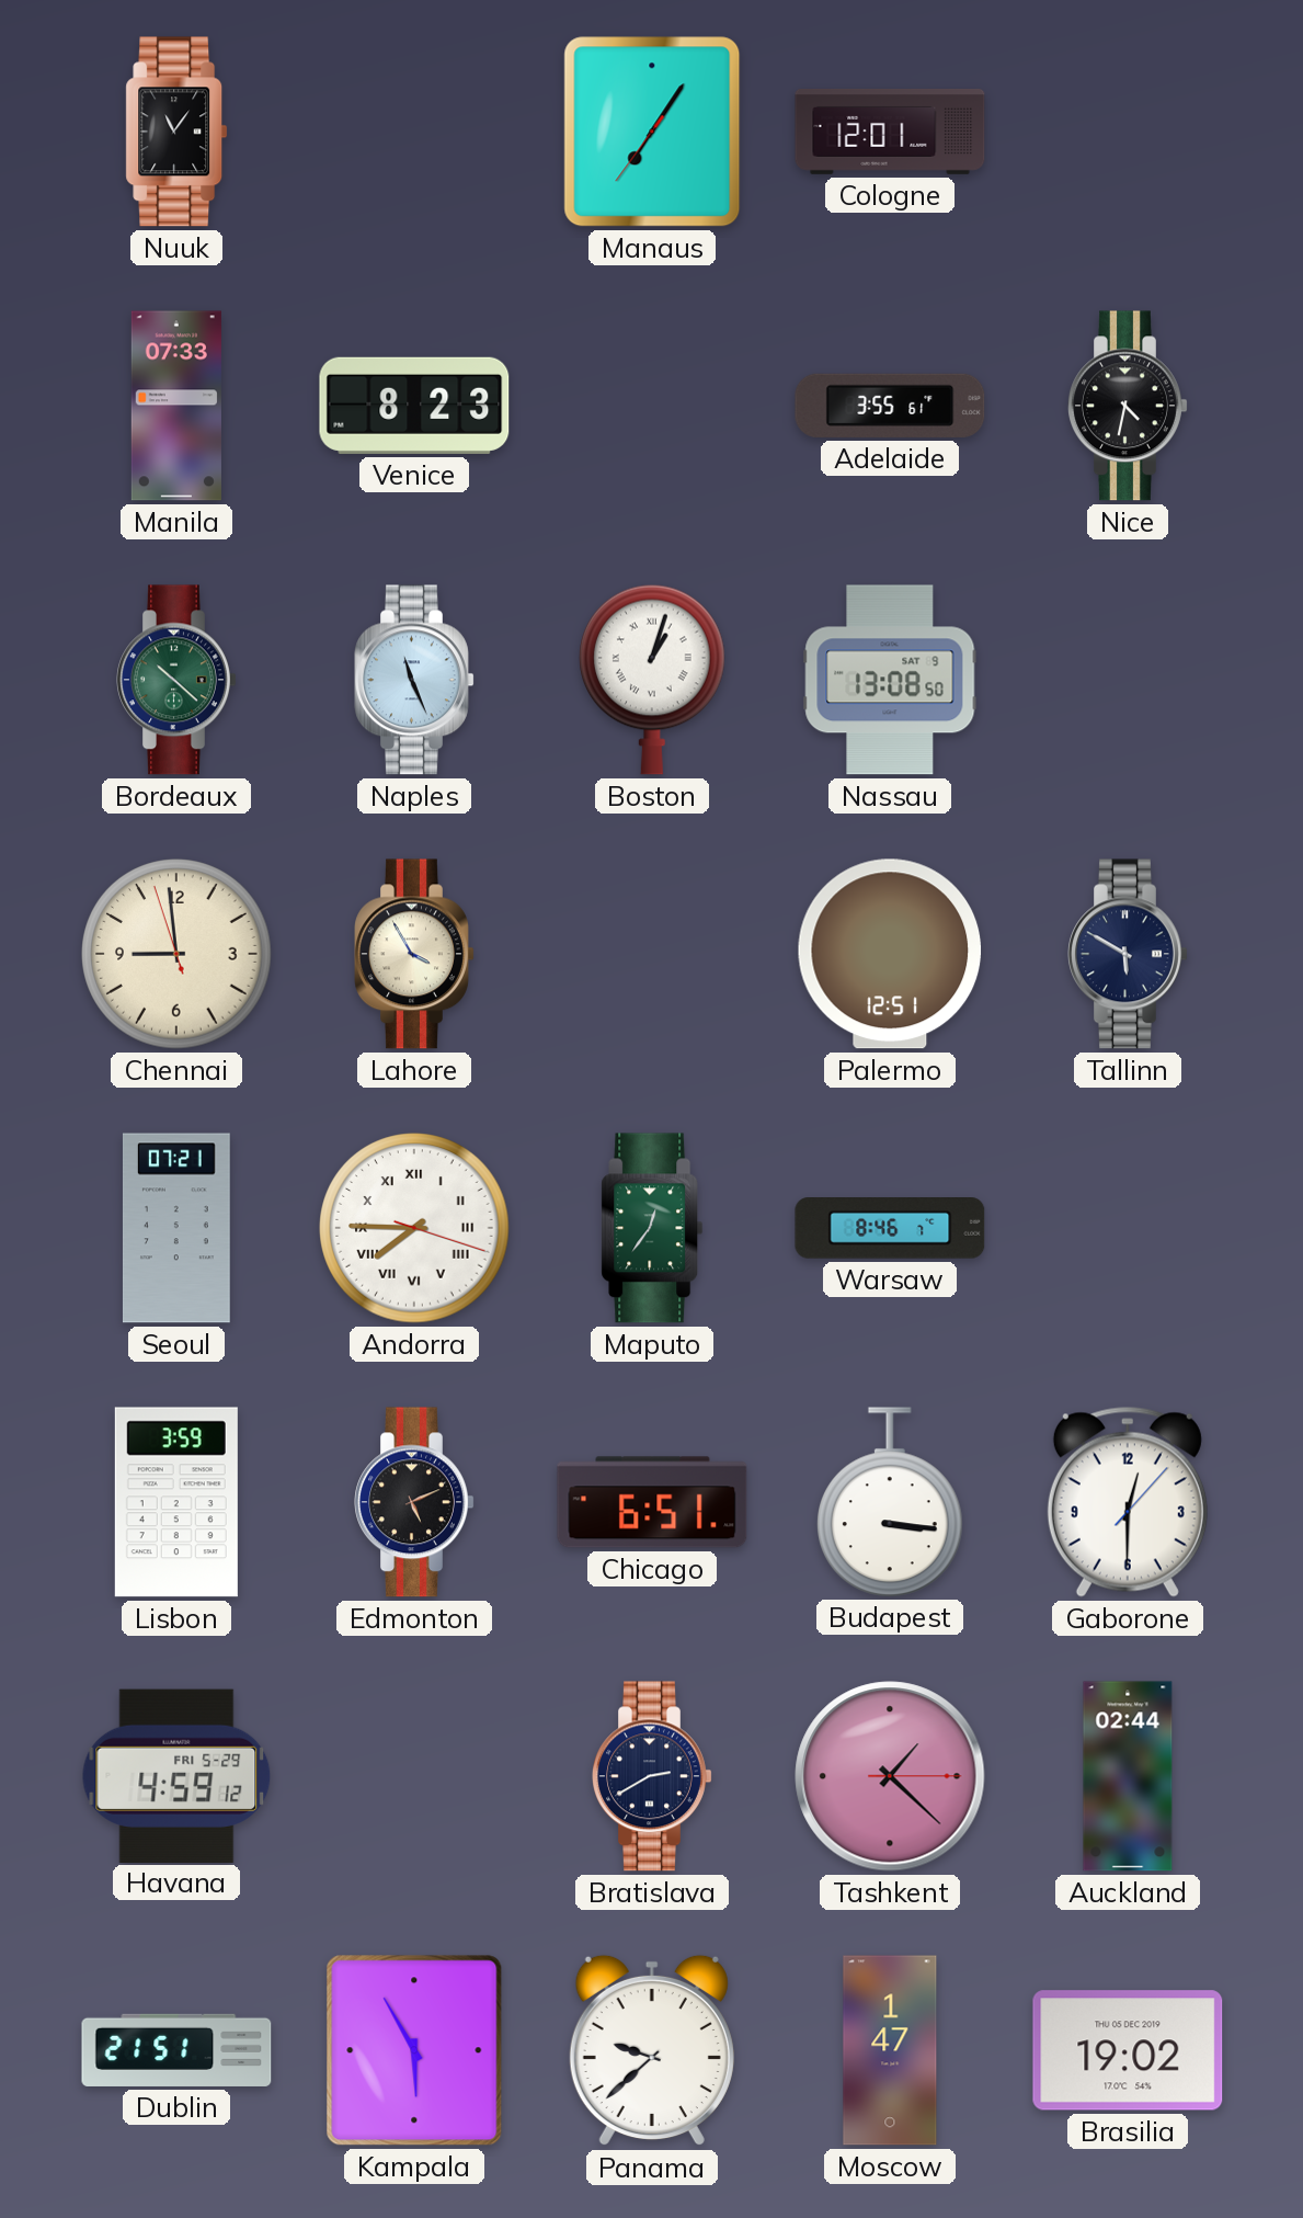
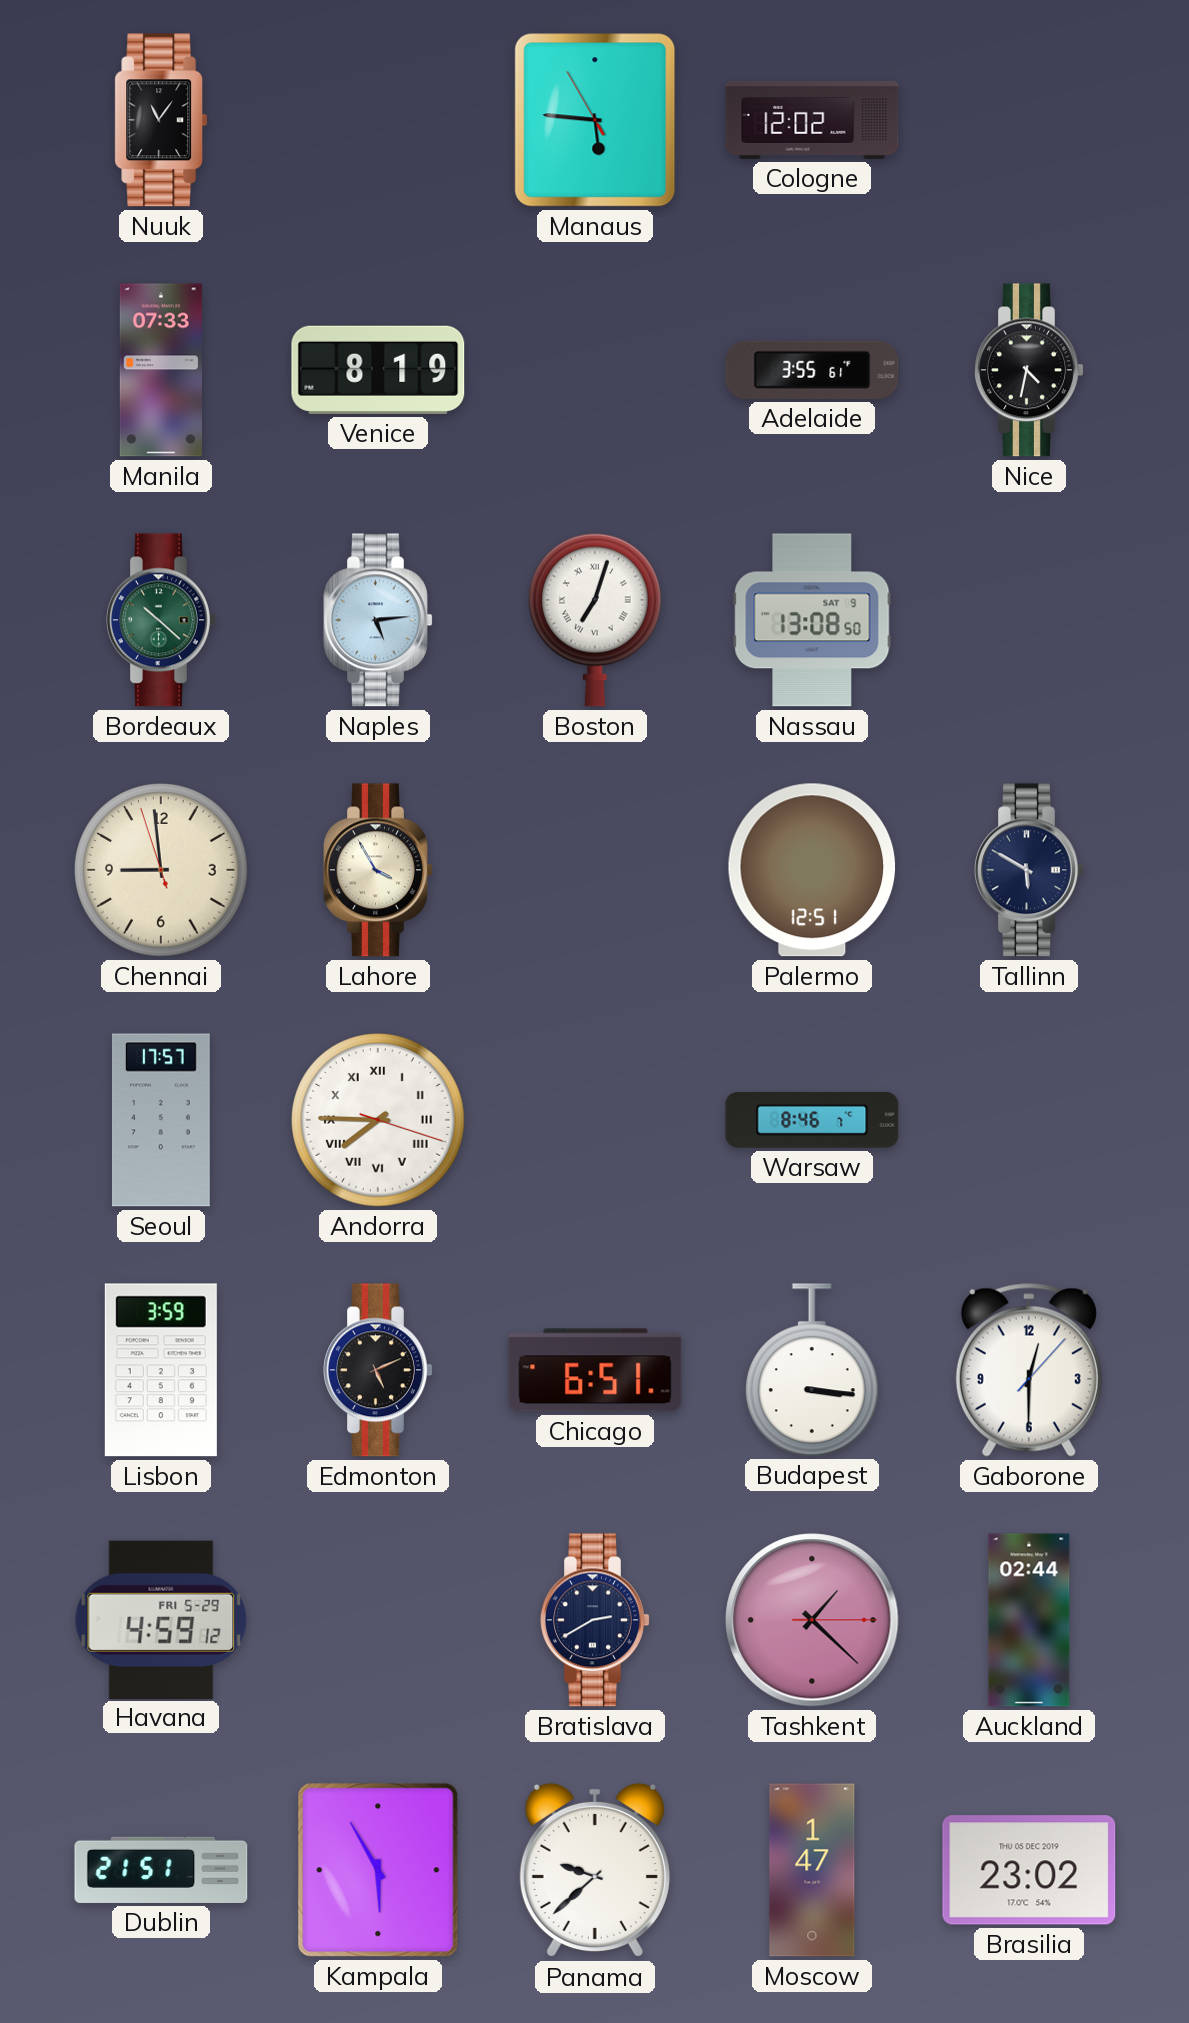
Manaus: 7:05 -> 5:45 (595, 120)
Cologne: 12:01 -> 12:02 (812, 120)
Venice: 8:23 -> 8:19 (378, 370)
Naples: 11:26 -> 5:14 (378, 620)
Boston: 1:03 -> 7:03 (596, 620)
Seoul: 07:21 -> 17:57 (161, 1120)
Maputo: 12:36 -> none (652, 1228)
Brasilia: 19:02 -> 23:02 (1029, 1870)
